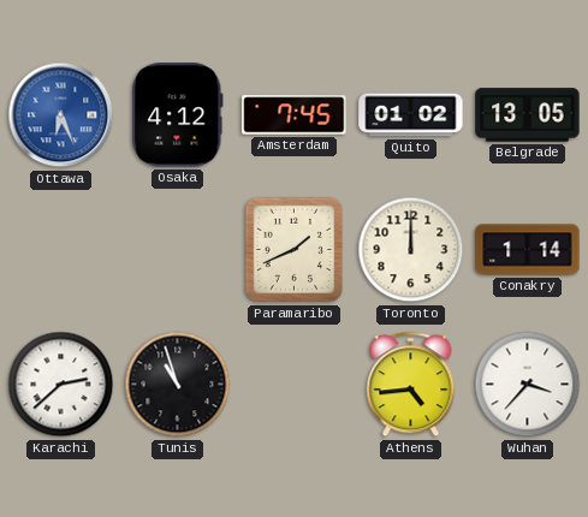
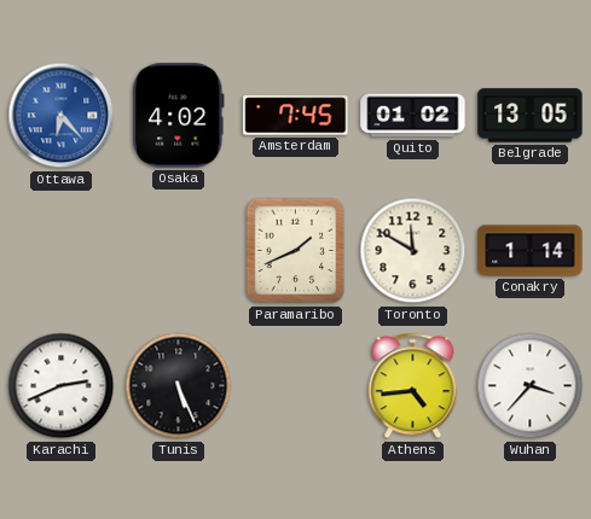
Ottawa: 6:26 -> 6:23 (62, 116)
Osaka: 4:12 -> 4:02 (179, 116)
Toronto: 12:00 -> 11:50 (413, 251)
Karachi: 2:38 -> 2:41 (62, 386)
Tunis: 10:57 -> 5:26 (179, 386)
